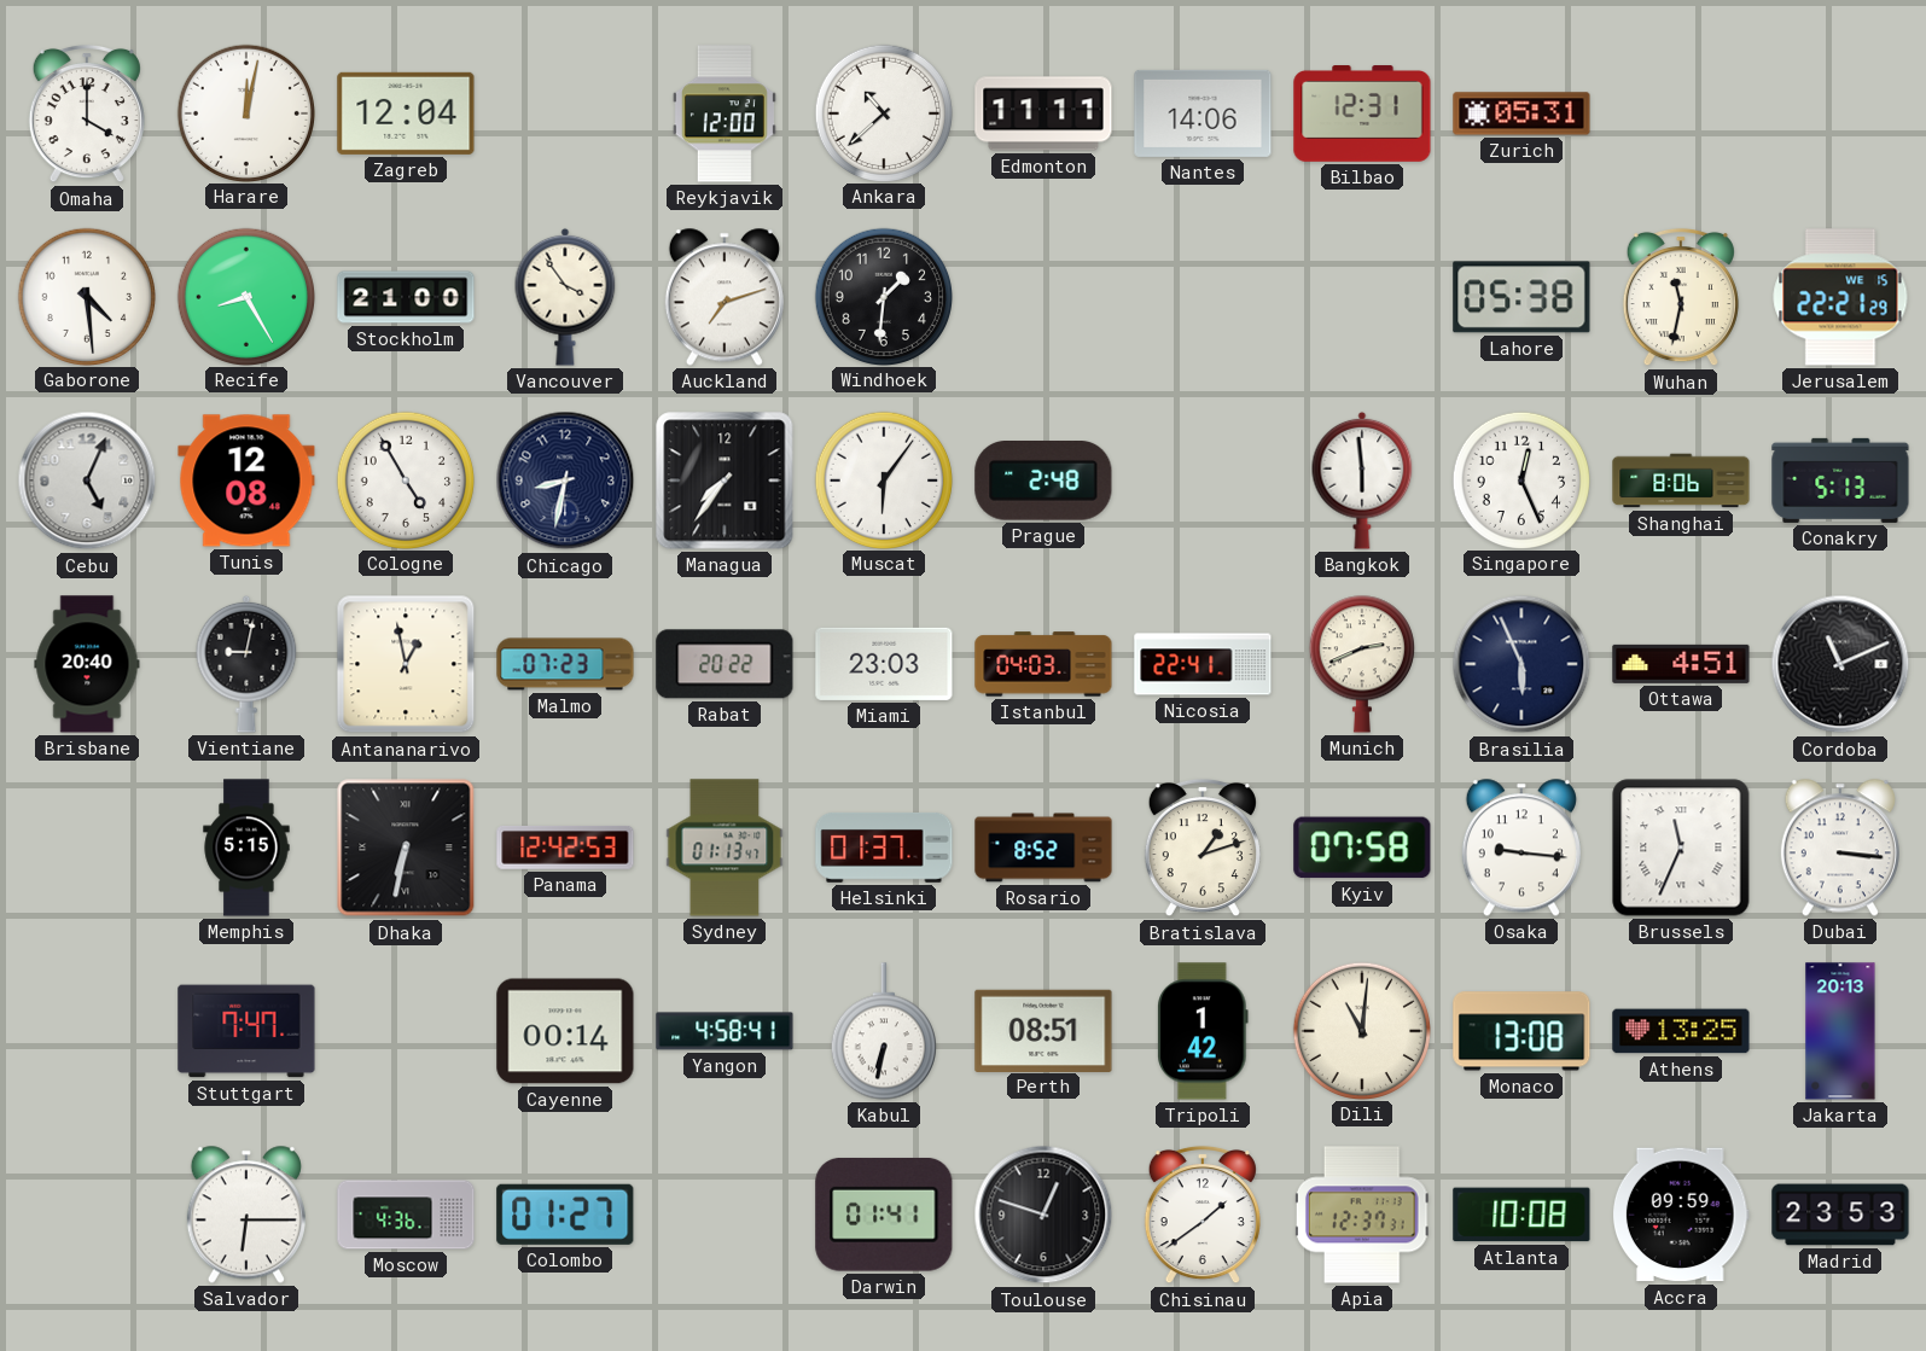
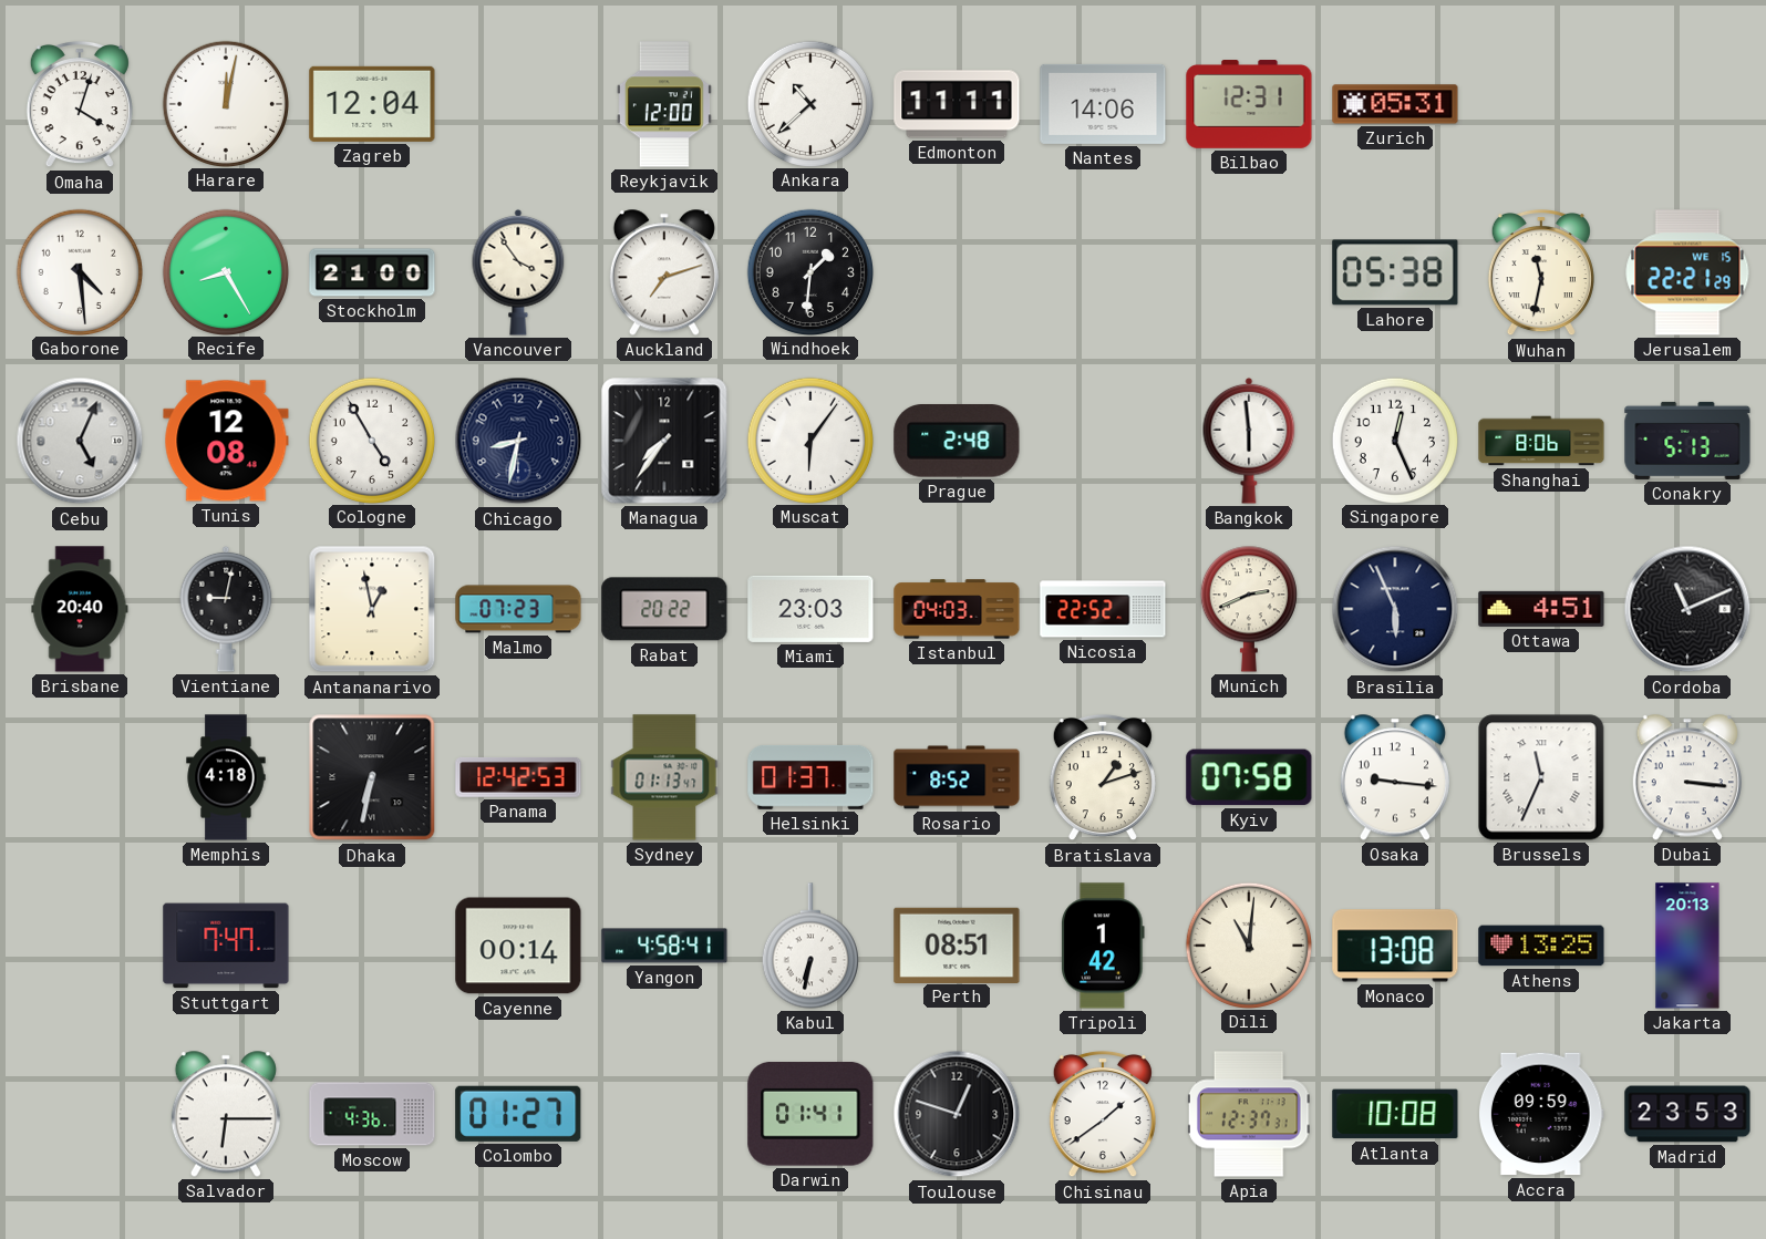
Omaha: 4:00 -> 4:03 (80, 104)
Nicosia: 22:41 -> 22:52 (1103, 609)
Memphis: 5:15 -> 4:18 (226, 777)
